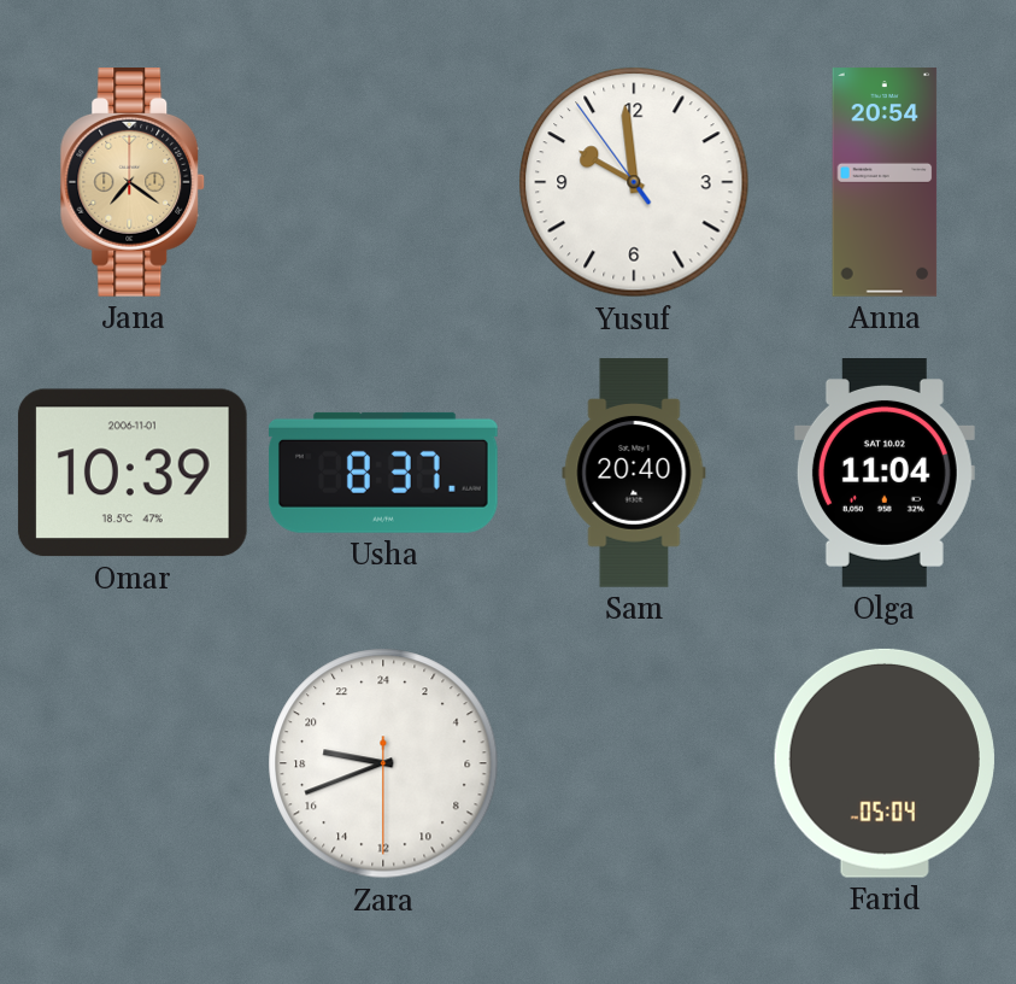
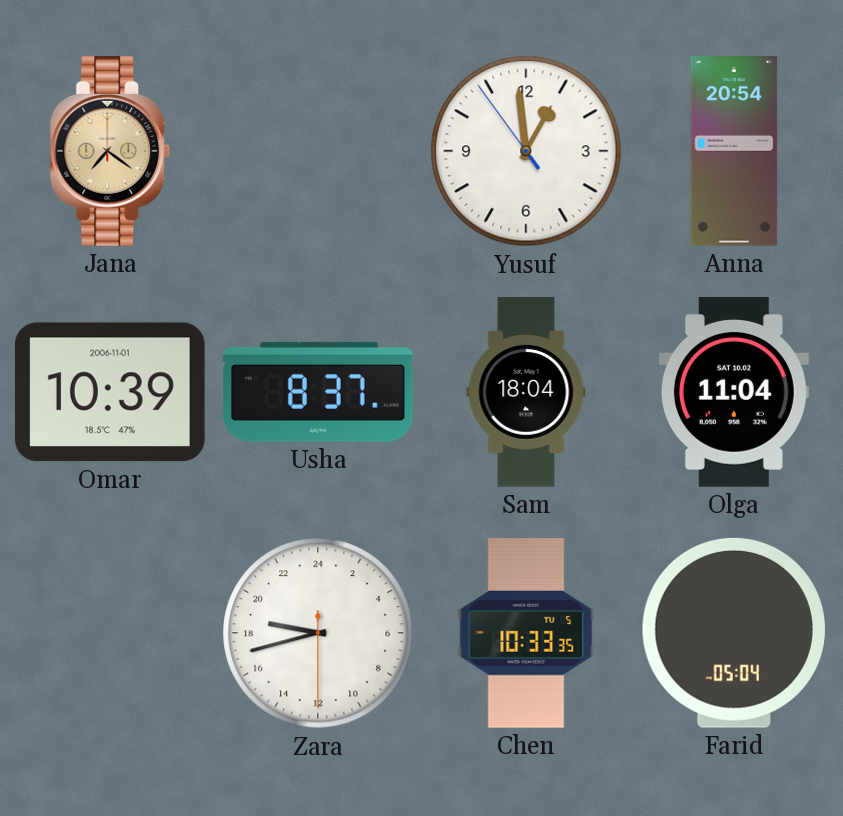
Yusuf: 9:58 -> 12:58 (526, 151)
Sam: 20:40 -> 18:04 (526, 392)
Zara: 18:41 -> 18:42 (318, 633)
Chen: none -> 10:33 (526, 634)
